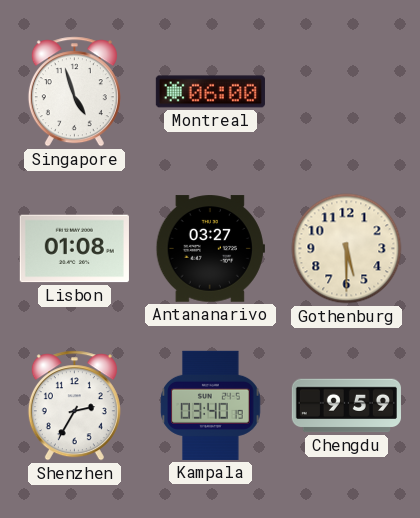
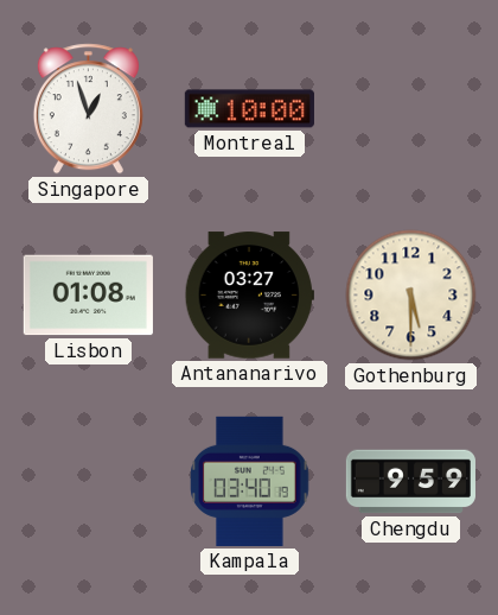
Singapore: 4:57 -> 12:57 (88, 109)
Montreal: 06:00 -> 10:00 (249, 109)
Shenzhen: 2:35 -> none (74, 406)
